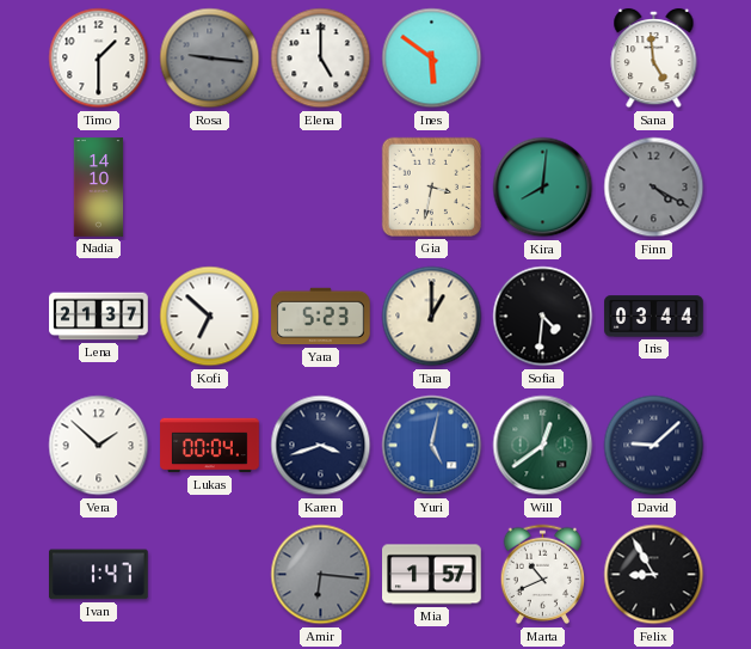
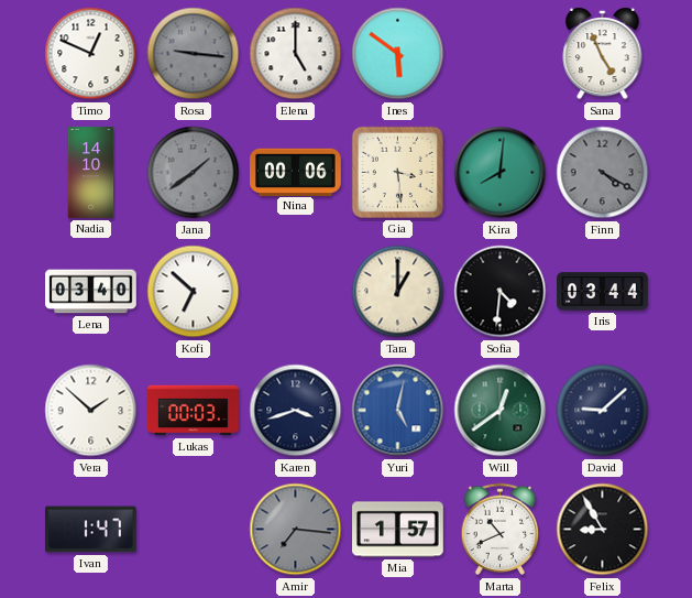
Timo: 1:30 -> 12:49 (91, 54)
Sana: 4:59 -> 4:56 (603, 54)
Jana: none -> 1:39 (194, 173)
Nina: none -> 00:06 (296, 172)
Gia: 3:32 -> 3:29 (397, 172)
Lena: 21:37 -> 03:40 (91, 292)
Yara: 5:23 -> none (321, 317)
Lukas: 00:04 -> 00:03 (194, 411)
Amir: 6:16 -> 7:16 (296, 530)
